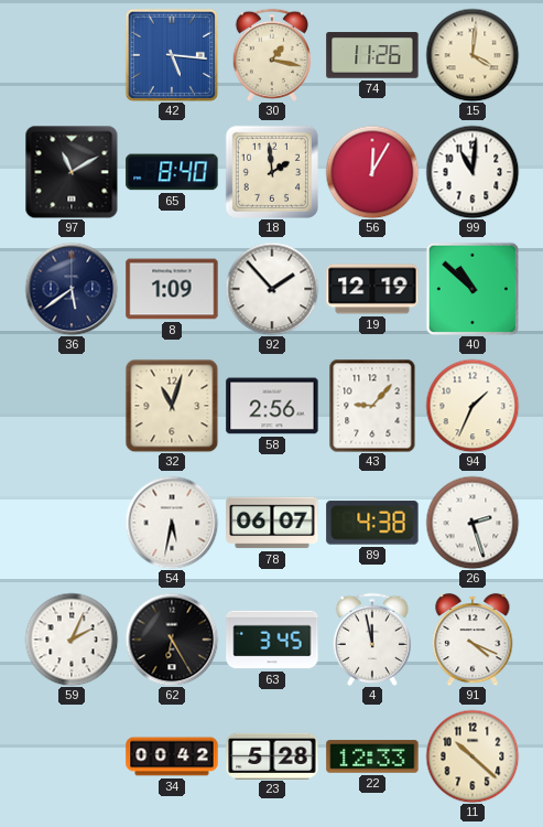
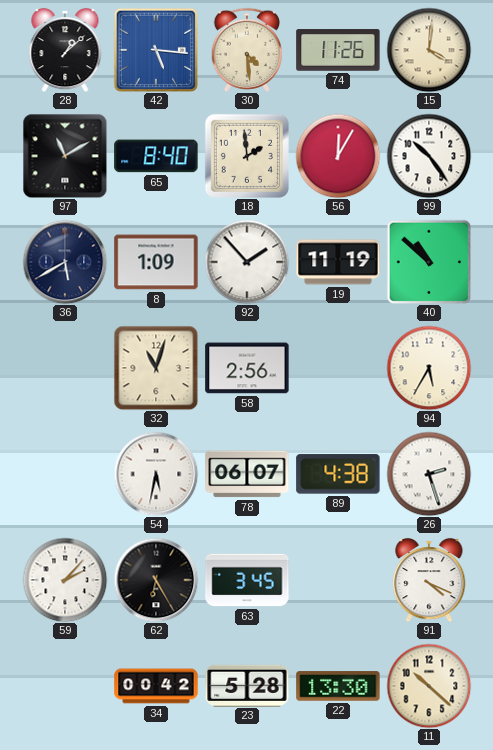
28: none -> 1:08 (65, 50)
30: 1:17 -> 4:29 (246, 50)
99: 11:01 -> 10:24 (429, 156)
36: 5:39 -> 5:40 (65, 262)
19: 12:19 -> 11:19 (338, 262)
43: 9:07 -> none (372, 406)
94: 1:34 -> 5:35 (429, 368)
59: 2:04 -> 2:07 (65, 580)
4: 11:58 -> none (371, 640)
22: 12:33 -> 13:30 (338, 686)
